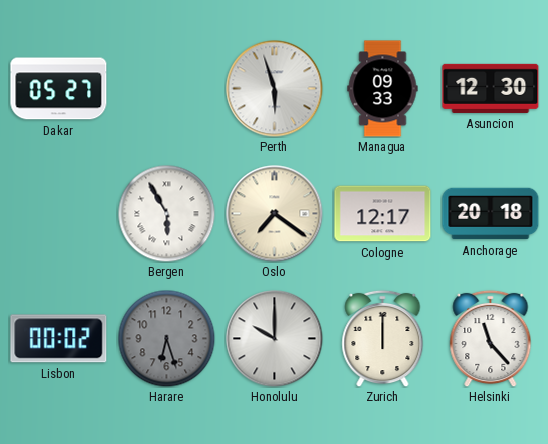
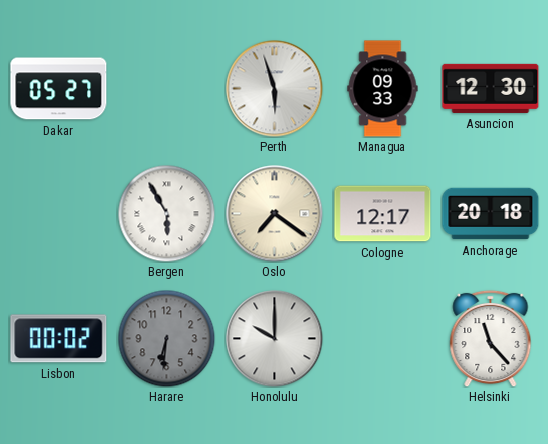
Harare: 6:27 -> 6:31 (166, 338)
Zurich: 12:00 -> none (383, 338)
